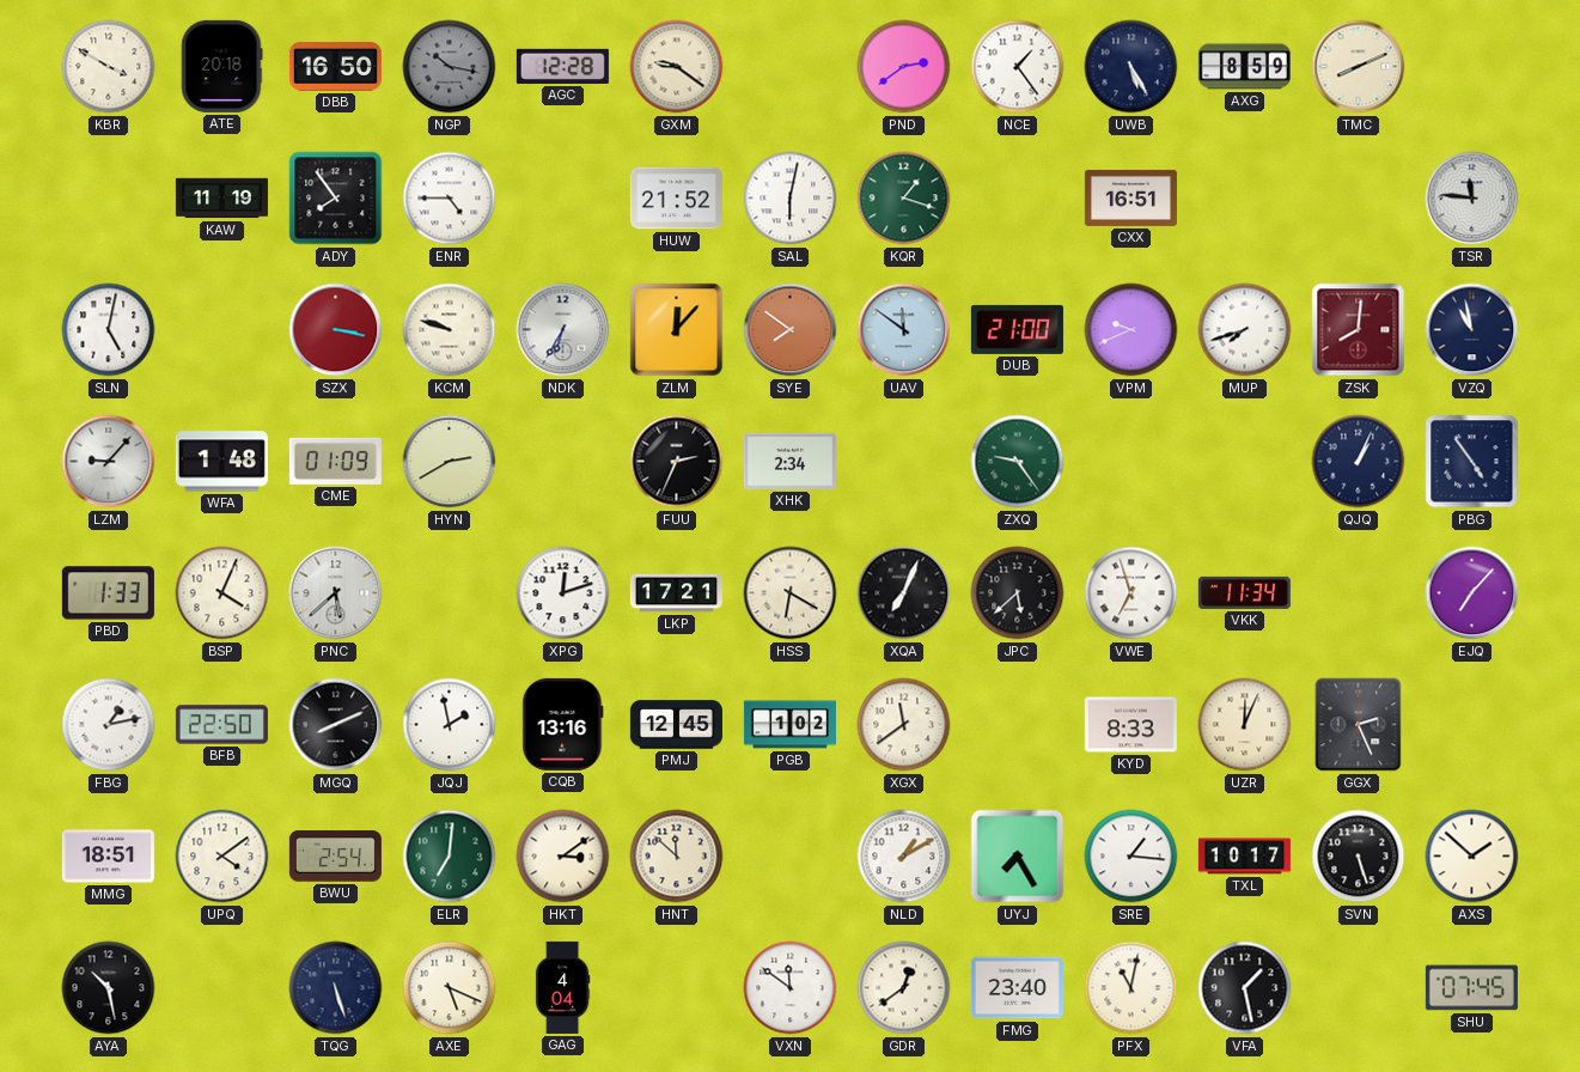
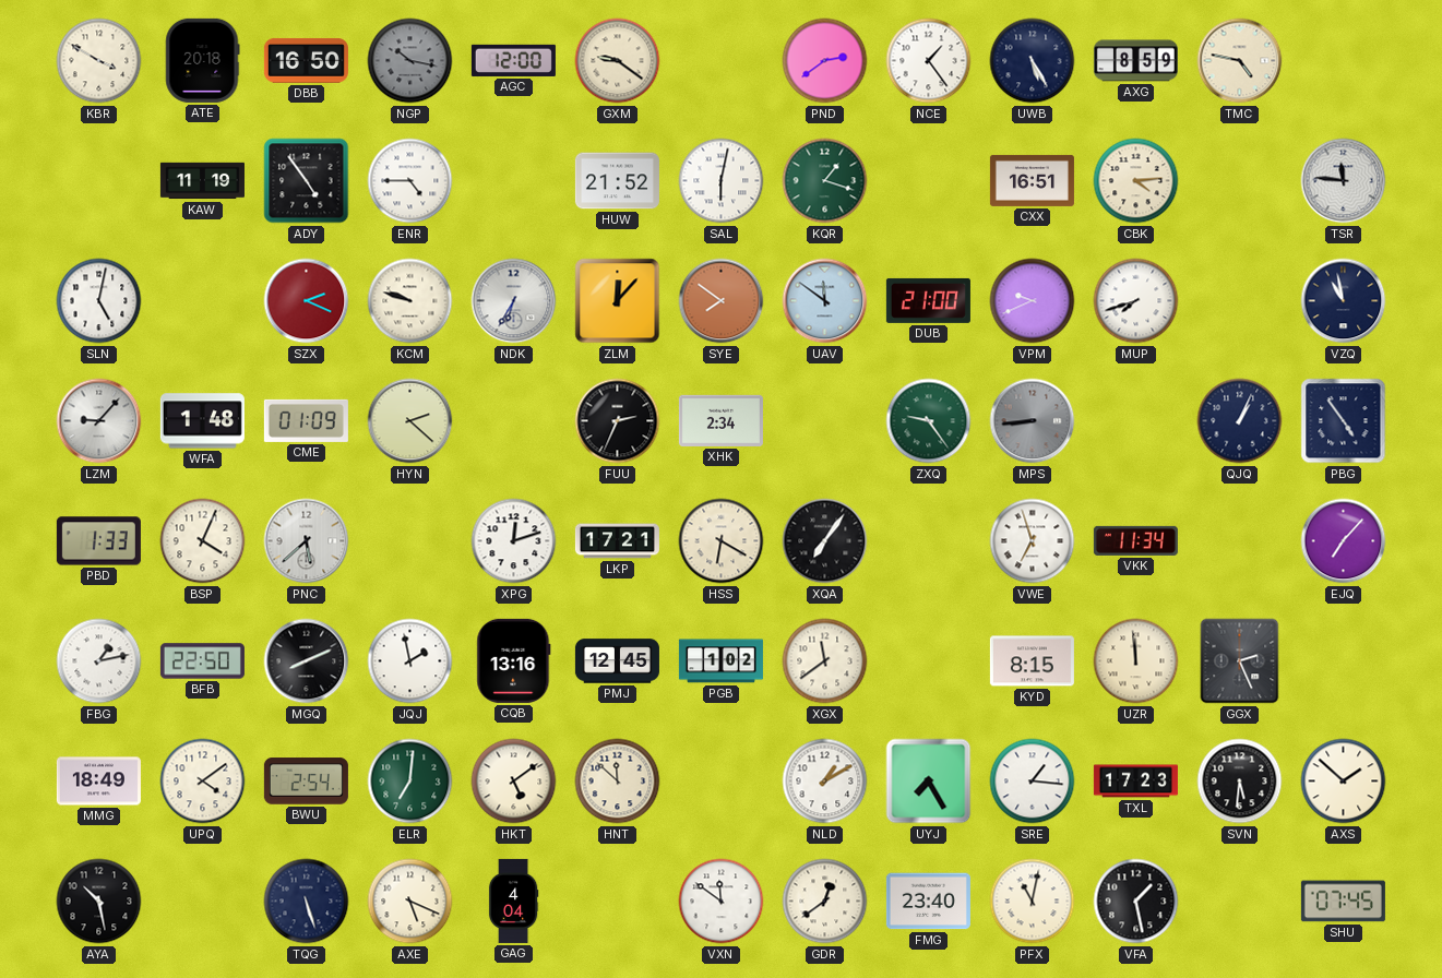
AGC: 12:28 -> 12:00 (513, 60)
TMC: 8:11 -> 4:47 (1240, 61)
ADY: 7:54 -> 4:54 (307, 181)
CBK: none -> 4:14 (1136, 181)
SZX: 3:17 -> 2:19 (307, 301)
ZSK: 8:01 -> none (1359, 330)
HYN: 2:40 -> 2:22 (410, 421)
MPS: none -> 8:44 (1033, 421)
XQA: 7:04 -> 7:06 (825, 541)
JPC: 5:38 -> none (1018, 593)
KYD: 8:33 -> 8:15 (1032, 661)
UZR: 12:04 -> 11:59 (1136, 661)
MMG: 18:51 -> 18:49 (98, 782)
HKT: 3:09 -> 5:09 (514, 782)
TXL: 10:17 -> 17:23 (1135, 782)
SVN: 5:27 -> 5:31 (1240, 782)
